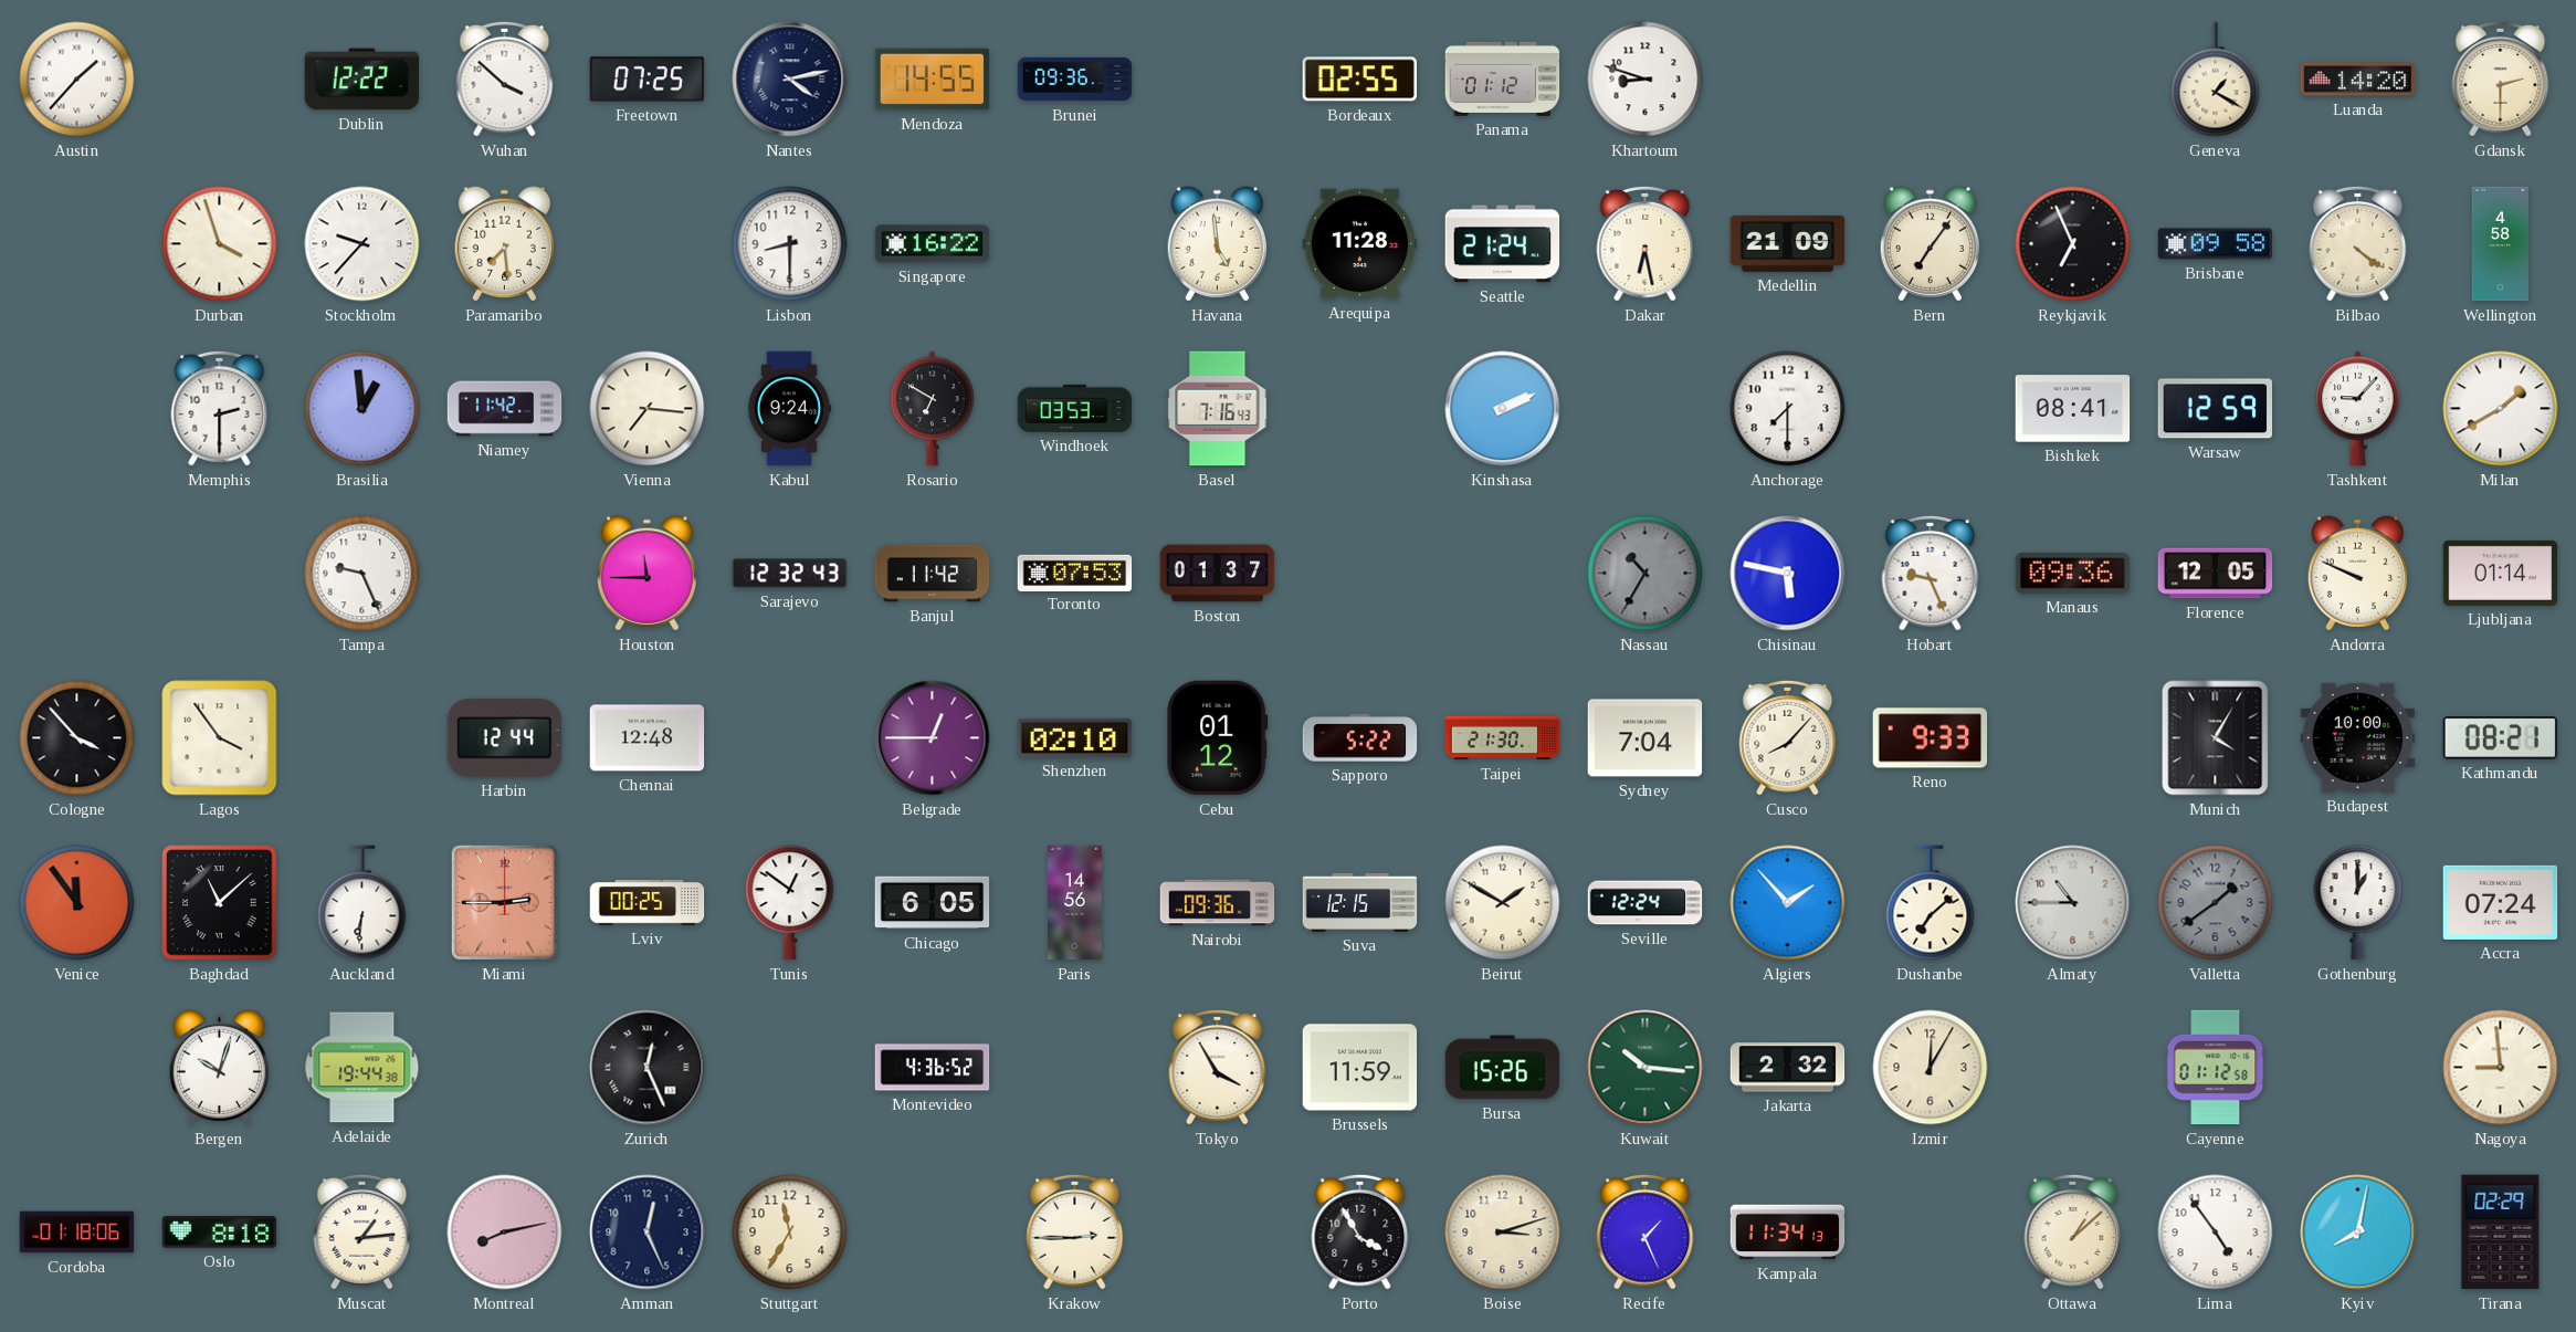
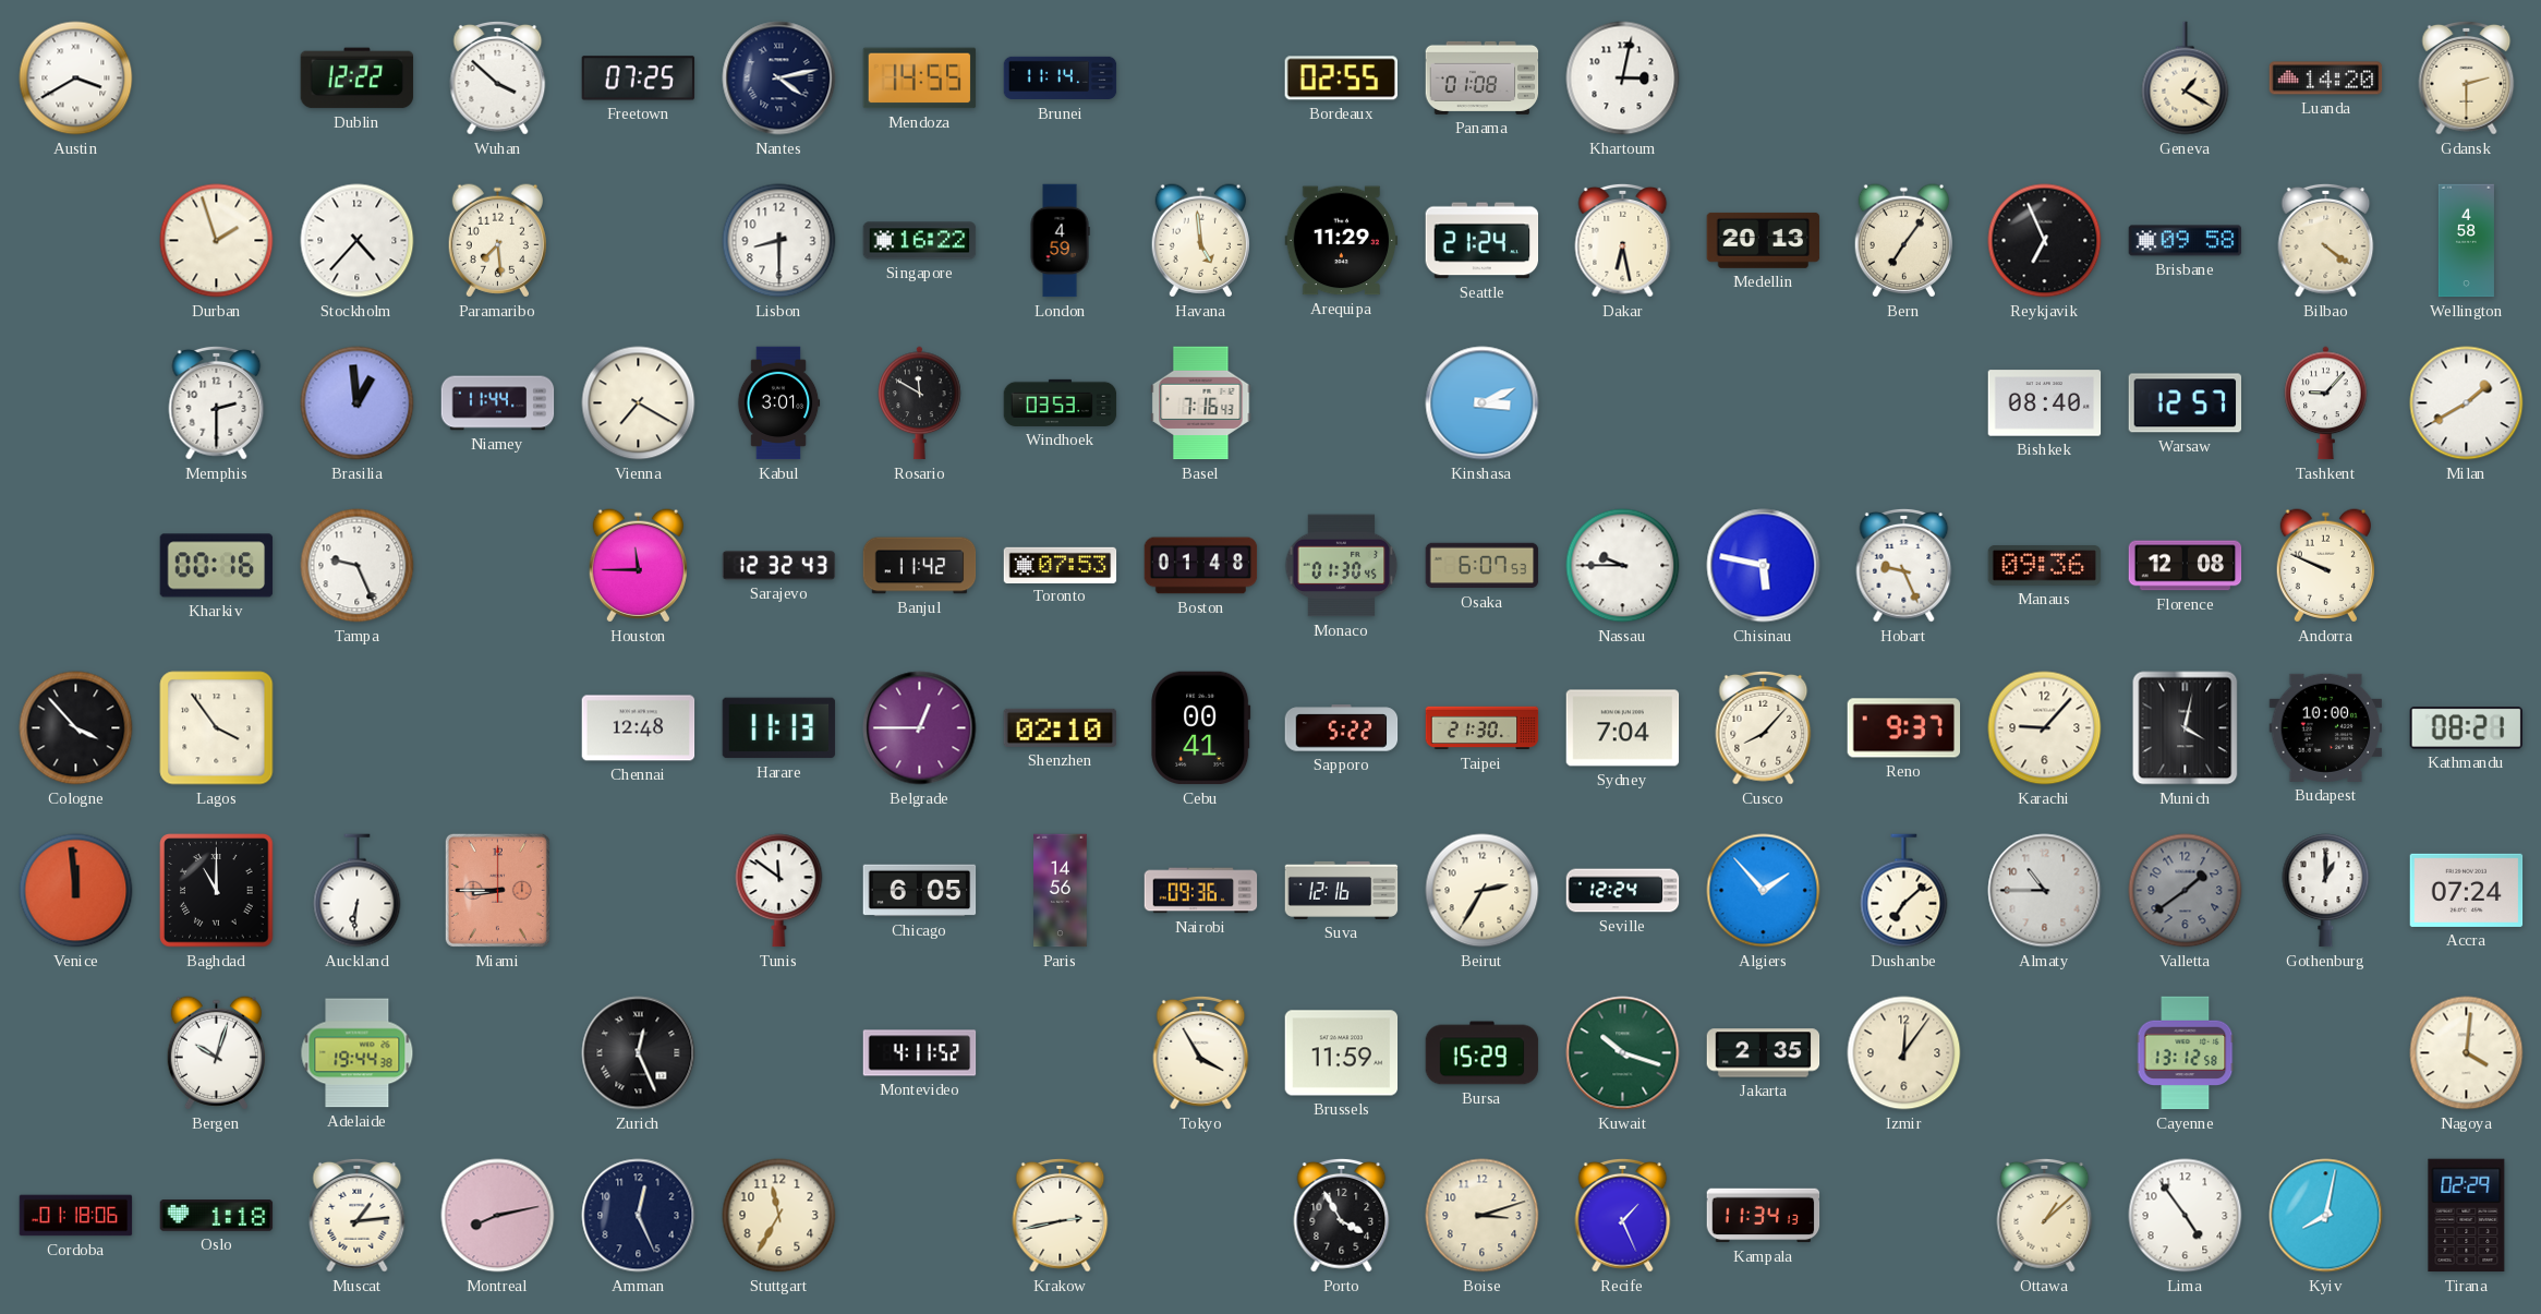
Austin: 1:37 -> 3:40 (76, 79)
Brunei: 09:36 -> 11:14 (1061, 79)
Panama: 01:12 -> 01:08 (1483, 77)
Khartoum: 8:48 -> 3:02 (1623, 79)
Durban: 3:57 -> 1:57 (217, 241)
Stockholm: 9:37 -> 4:37 (358, 241)
London: none -> 4:59 (1060, 241)
Arequipa: 11:28 -> 11:29 (1342, 241)
Medellin: 21:09 -> 20:13 (1764, 240)
Niamey: 11:42 -> 11:44 (498, 403)
Vienna: 7:16 -> 7:20 (639, 403)
Kabul: 9:24 -> 3:01 (778, 403)
Rosario: 6:50 -> 11:50 (920, 403)
Kinshasa: 2:11 -> 3:11 (1483, 403)
Anchorage: 7:30 -> none (1788, 409)
Bishkek: 08:41 -> 08:40 (2045, 403)
Warsaw: 12:59 -> 12:57 (2186, 403)
Kharkiv: none -> 00:16 (217, 566)
Boston: 01:37 -> 01:48 (1201, 566)
Monaco: none -> 01:30 (1342, 566)
Osaka: none -> 6:07 (1483, 566)
Nassau: 10:35 -> 9:45 (1623, 566)
Nassau dial: grey -> white (1623, 566)
Florence: 12:05 -> 12:08 (2186, 566)
Ljubljana: 01:14 -> none (2501, 573)
Harbin: 12:44 -> none (505, 737)
Harare: none -> 11:13 (779, 728)
Cebu: 01:12 -> 00:41 (1201, 728)
Reno: 9:33 -> 9:37 (1904, 728)
Karachi: none -> 9:07 (2045, 728)
Munich: 4:05 -> 4:02 (2186, 728)
Venice: 11:54 -> 11:59 (76, 891)
Baghdad: 11:08 -> 11:00 (217, 891)
Miami: 2:45 -> 8:45 (497, 890)
Lviv: 00:25 -> none (648, 903)
Tunis: 12:51 -> 11:51 (779, 891)
Suva: 12:15 -> 12:16 (1342, 890)
Beirut: 1:50 -> 2:35 (1483, 891)
Montevideo: 4:36 -> 4:11 (920, 1053)
Bursa: 15:26 -> 15:29 (1483, 1053)
Kuwait: 10:16 -> 10:18 (1623, 1053)
Jakarta: 2:32 -> 2:35 (1764, 1053)
Izmir: 12:05 -> 12:06 (1904, 1053)
Cayenne: 01:12 -> 13:12 (2186, 1053)
Nagoya: 8:59 -> 4:01 (2467, 1053)
Oslo: 8:18 -> 1:18 (217, 1216)
Krakow: 2:45 -> 2:43 (1061, 1215)
